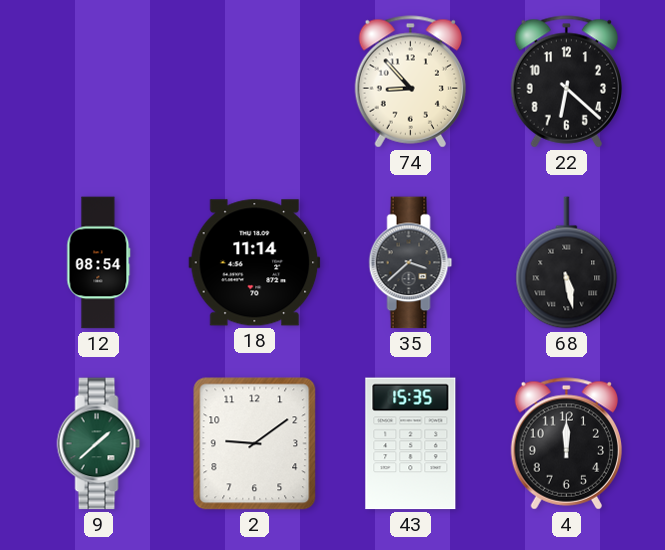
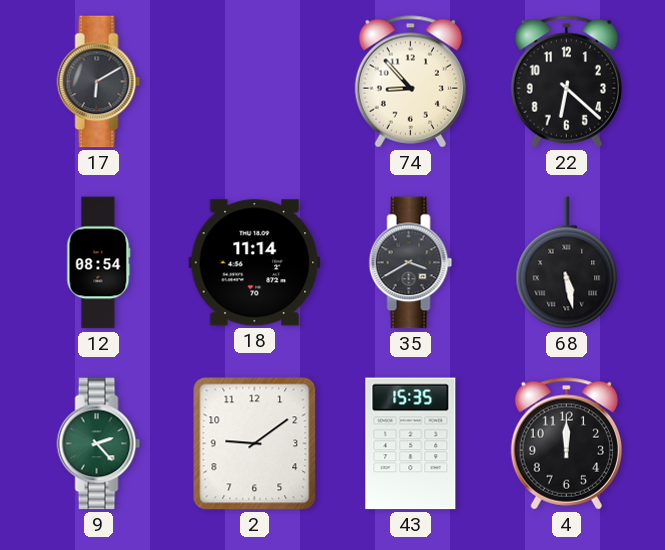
17: none -> 6:10 (99, 82)
35: 3:38 -> 3:40 (411, 263)
9: 1:38 -> 2:23 (99, 444)
